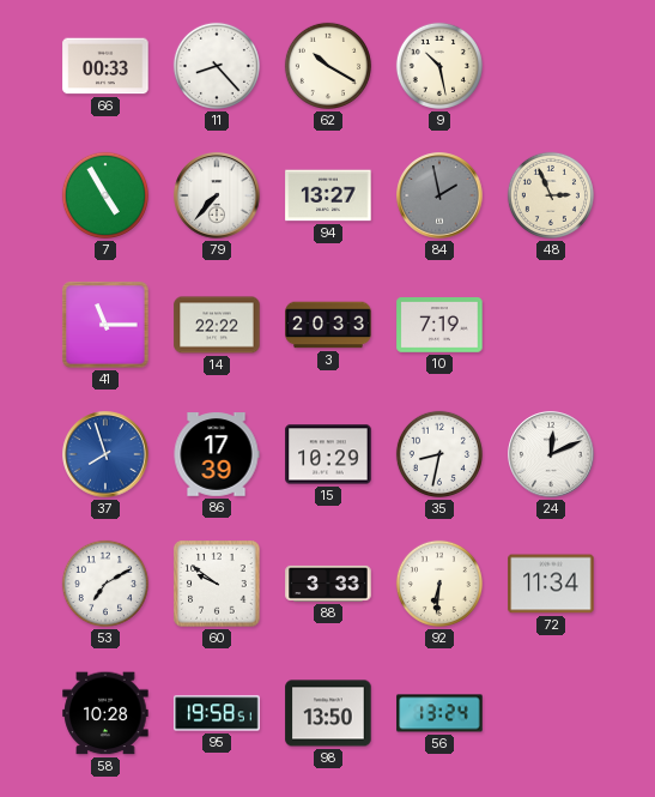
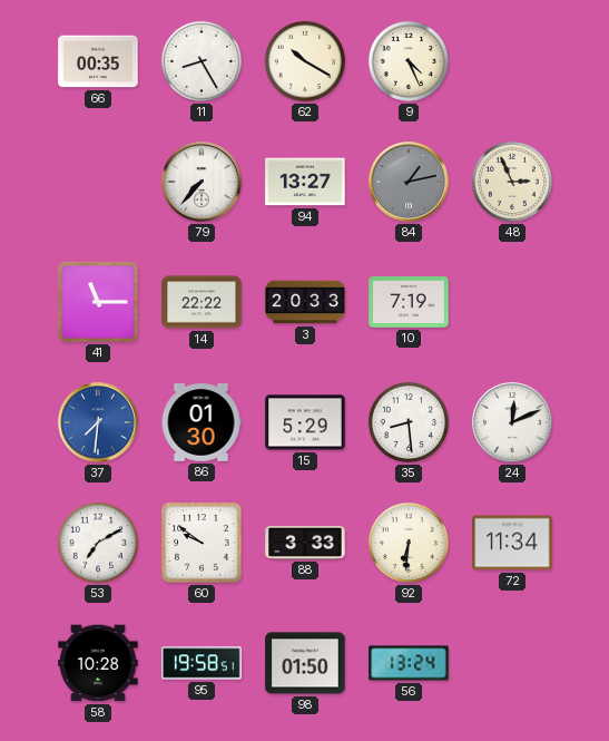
66: 00:33 -> 00:35 (98, 61)
11: 8:23 -> 8:25 (202, 61)
9: 10:28 -> 4:26 (409, 61)
7: 4:55 -> none (105, 195)
84: 1:58 -> 1:13 (409, 182)
37: 7:57 -> 7:31 (98, 422)
86: 17:39 -> 01:30 (202, 422)
15: 10:29 -> 5:29 (305, 422)
35: 8:32 -> 8:29 (409, 422)
98: 13:50 -> 01:50 (305, 663)
